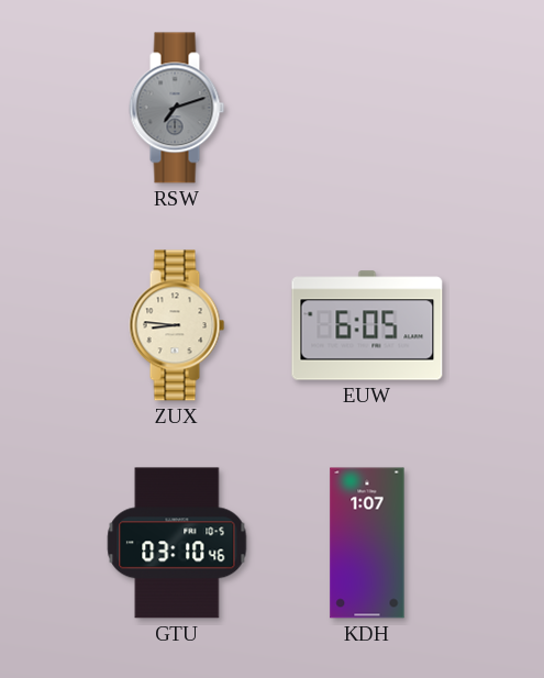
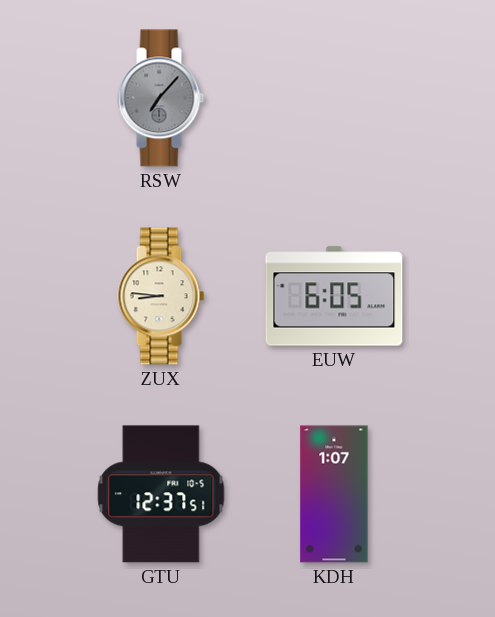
RSW: 7:12 -> 7:07 (161, 98)
GTU: 03:10 -> 12:37 (161, 494)
